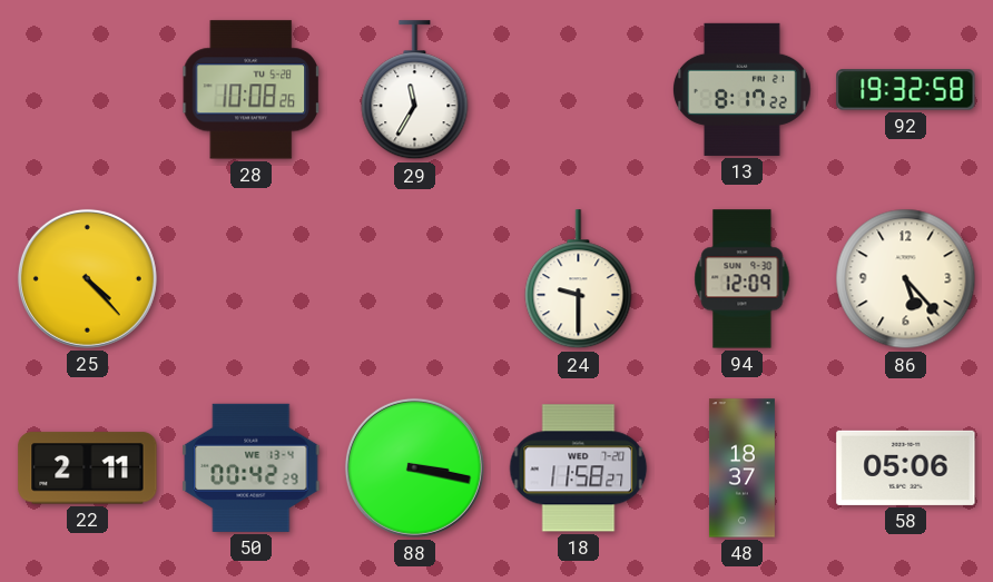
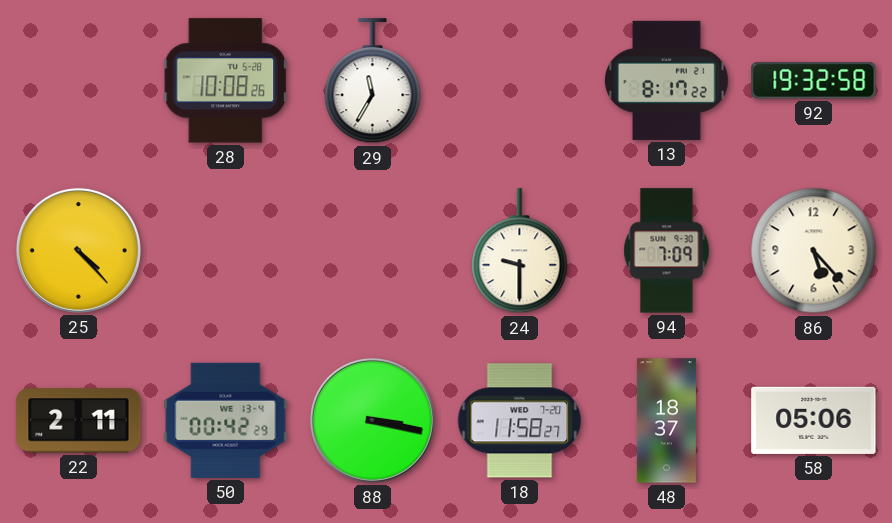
94: 12:09 -> 7:09 (667, 251)
